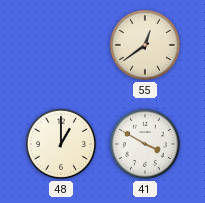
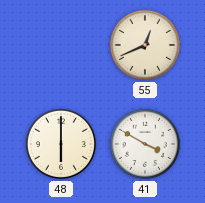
55: 12:39 -> 12:41 (145, 45)
48: 1:00 -> 6:00 (61, 144)
